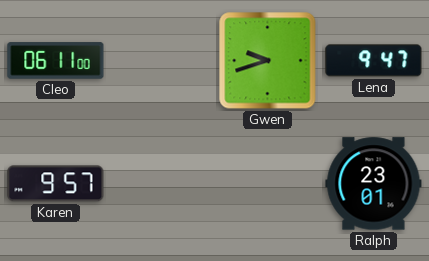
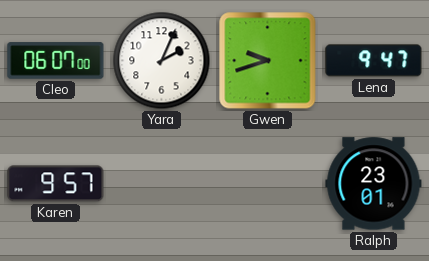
Cleo: 06:11 -> 06:07 (56, 61)
Yara: none -> 2:04 (162, 61)
